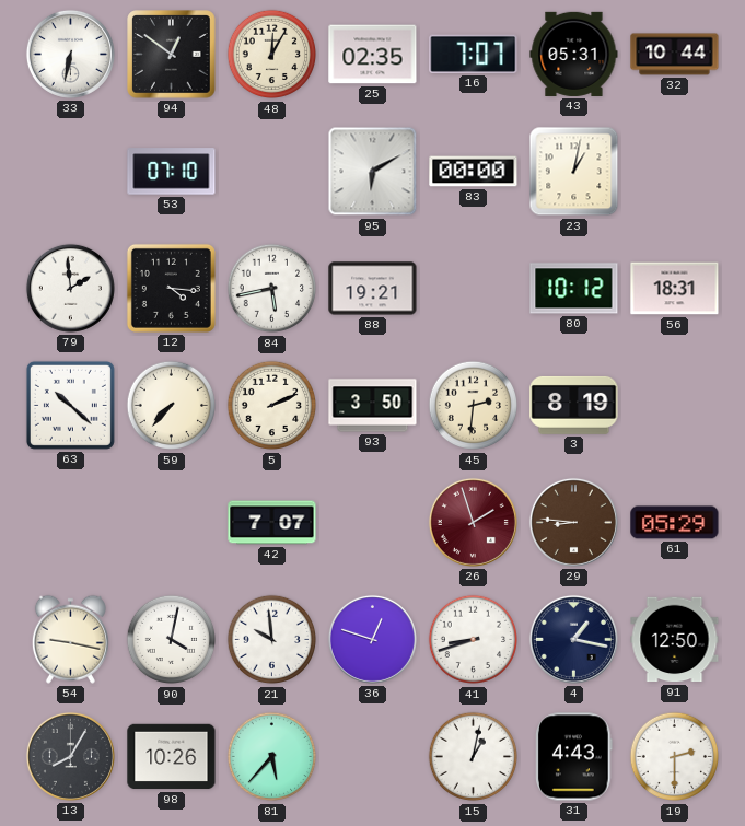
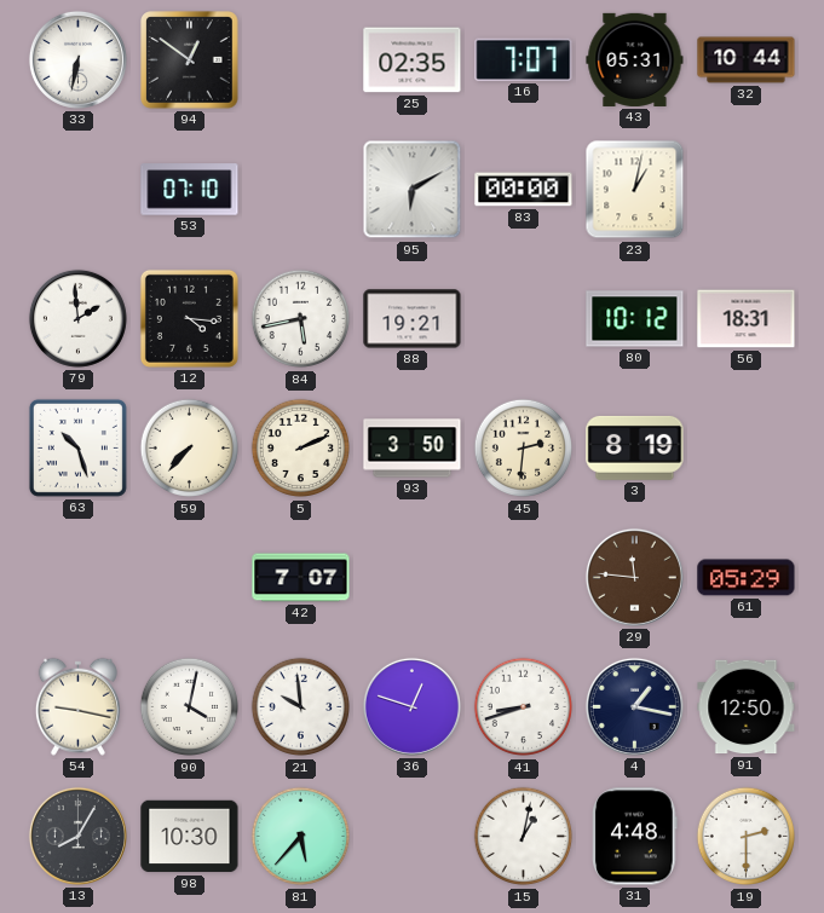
48: 12:05 -> none (272, 55)
63: 10:22 -> 10:27 (77, 447)
26: 1:57 -> none (473, 522)
29: 8:46 -> 11:46 (634, 577)
98: 10:26 -> 10:30 (190, 837)
31: 4:43 -> 4:48 (635, 837)
